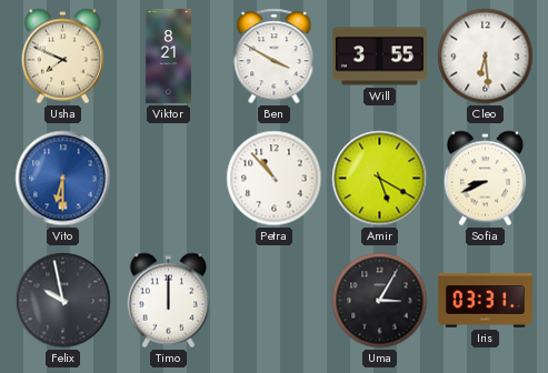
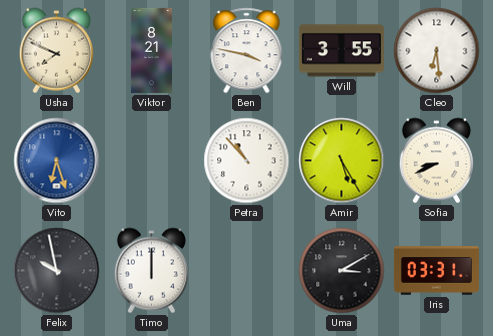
Ben: 3:50 -> 3:47 (247, 51)
Vito: 6:30 -> 6:27 (57, 161)
Amir: 5:20 -> 5:25 (342, 161)
Uma: 3:05 -> 3:10 (342, 271)
